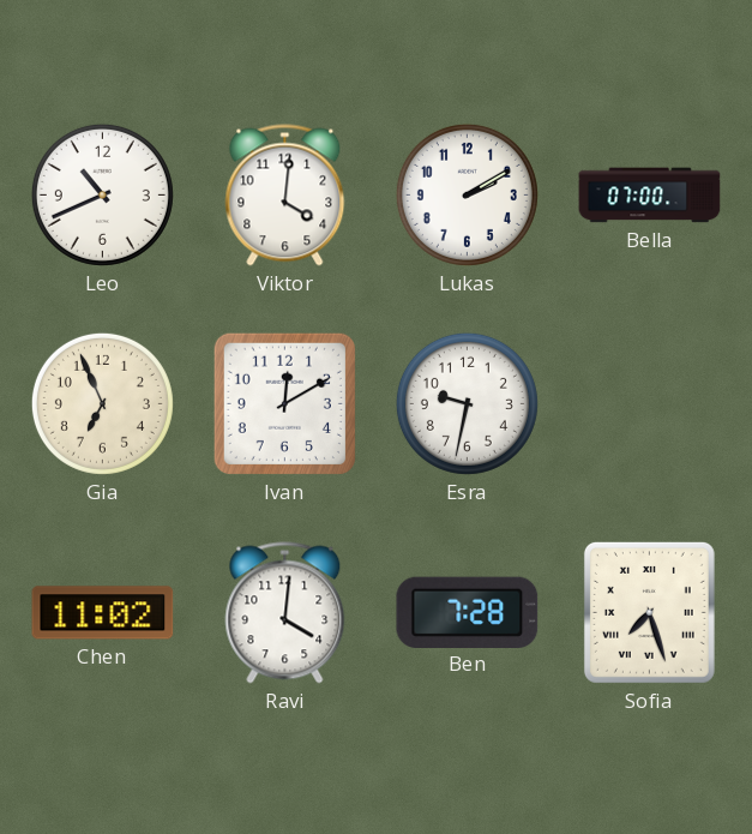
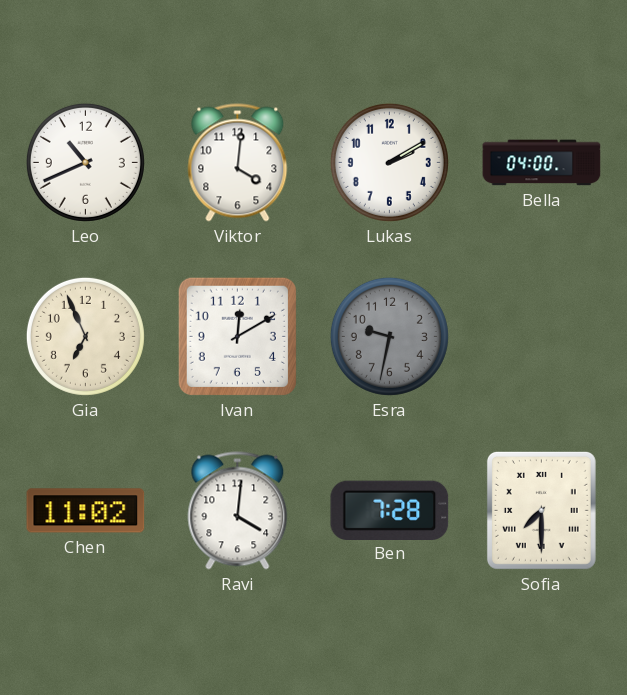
Bella: 07:00 -> 04:00 (542, 163)
Esra dial: white -> grey (389, 336)
Sofia: 7:27 -> 7:30 (541, 510)
